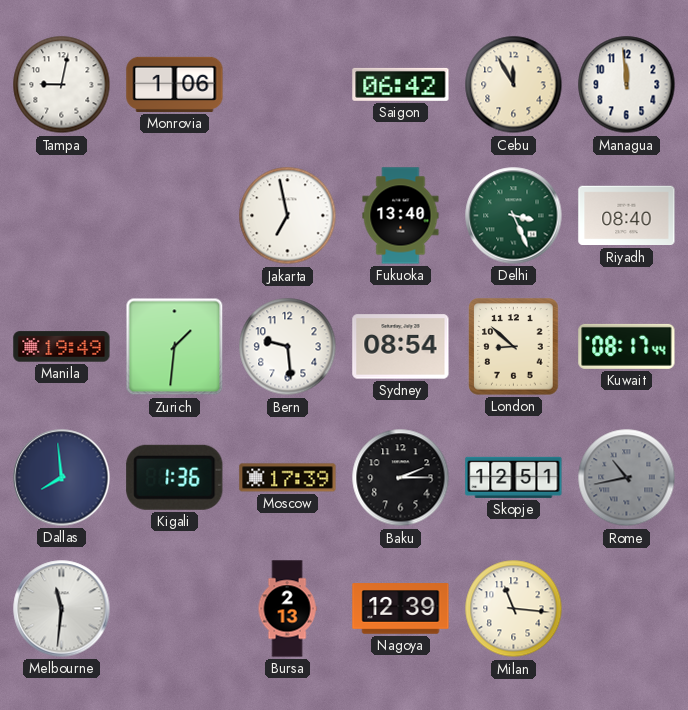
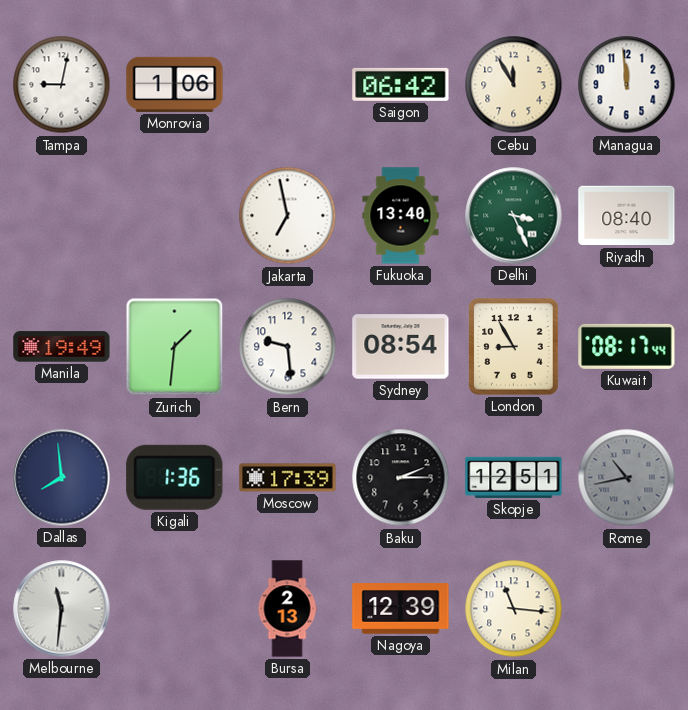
London: 8:52 -> 8:55 (514, 347)
